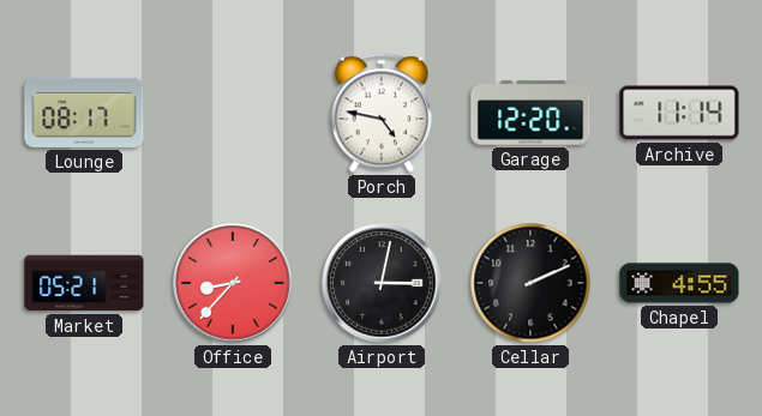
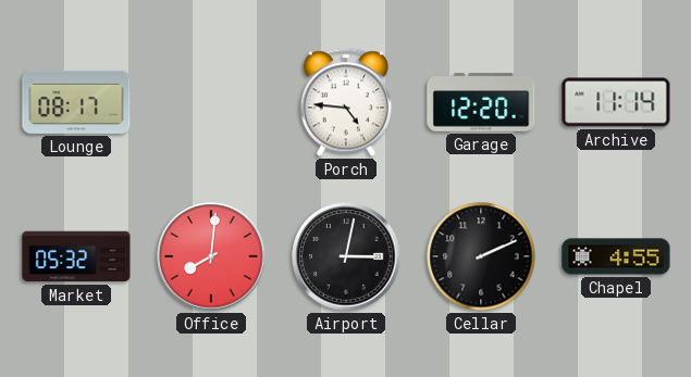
Porch: 4:47 -> 4:46 (346, 102)
Market: 05:21 -> 05:32 (76, 256)
Office: 8:37 -> 8:01 (211, 256)
